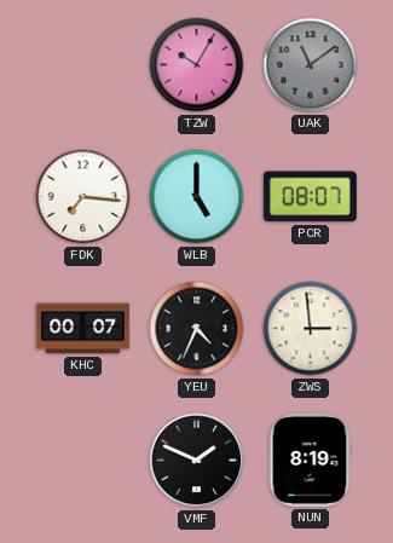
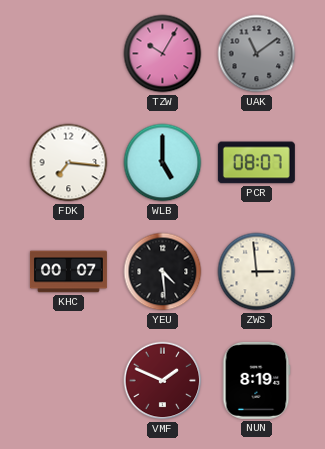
YEU: 4:34 -> 4:29 (163, 272)
VMF dial: black -> burgundy (163, 381)
